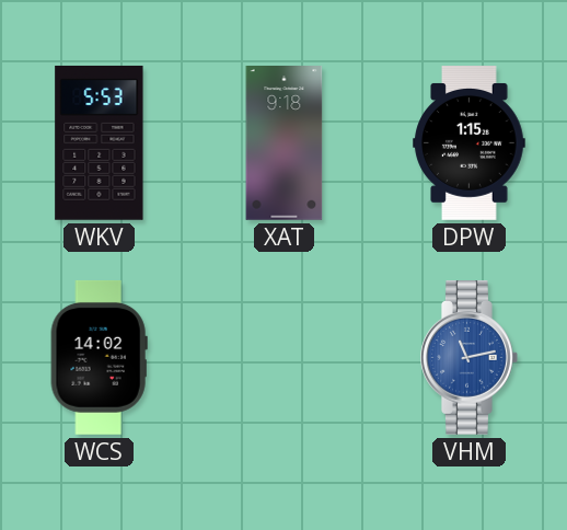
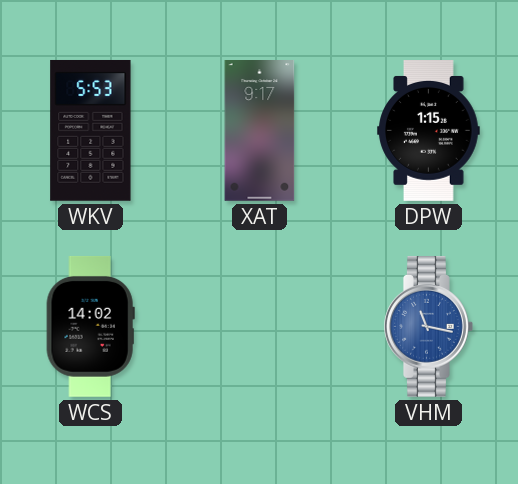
XAT: 9:18 -> 9:17 (260, 131)
VHM: 11:13 -> 11:17 (429, 327)
